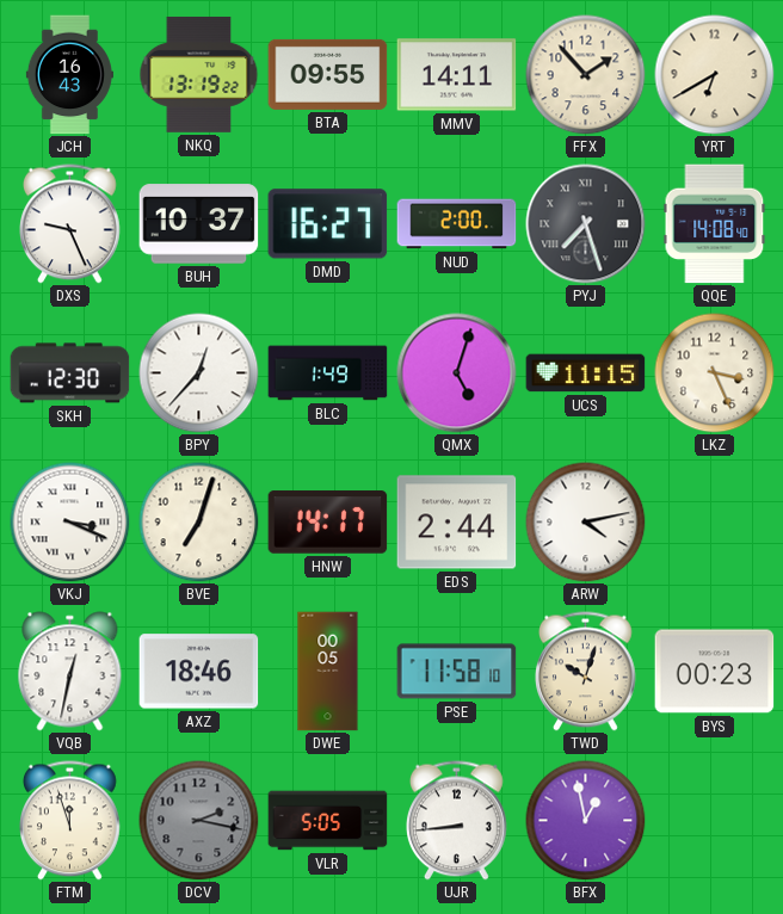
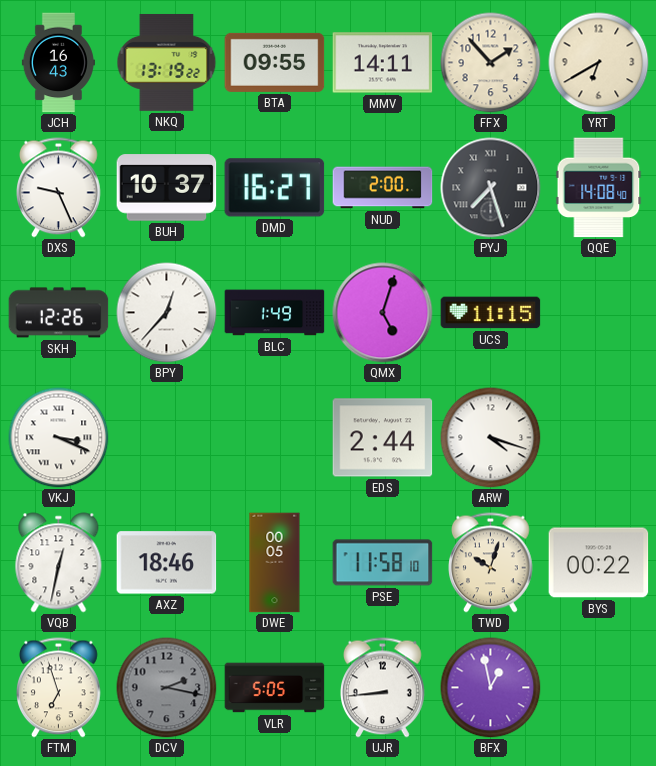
SKH: 12:30 -> 12:26 (59, 313)
LKZ: 3:26 -> none (715, 373)
BVE: 7:03 -> none (199, 523)
HNW: 14:17 -> none (328, 523)
ARW: 4:13 -> 4:18 (491, 438)
BYS: 00:23 -> 00:22 (599, 563)
FTM: 11:57 -> 6:57 (59, 688)
